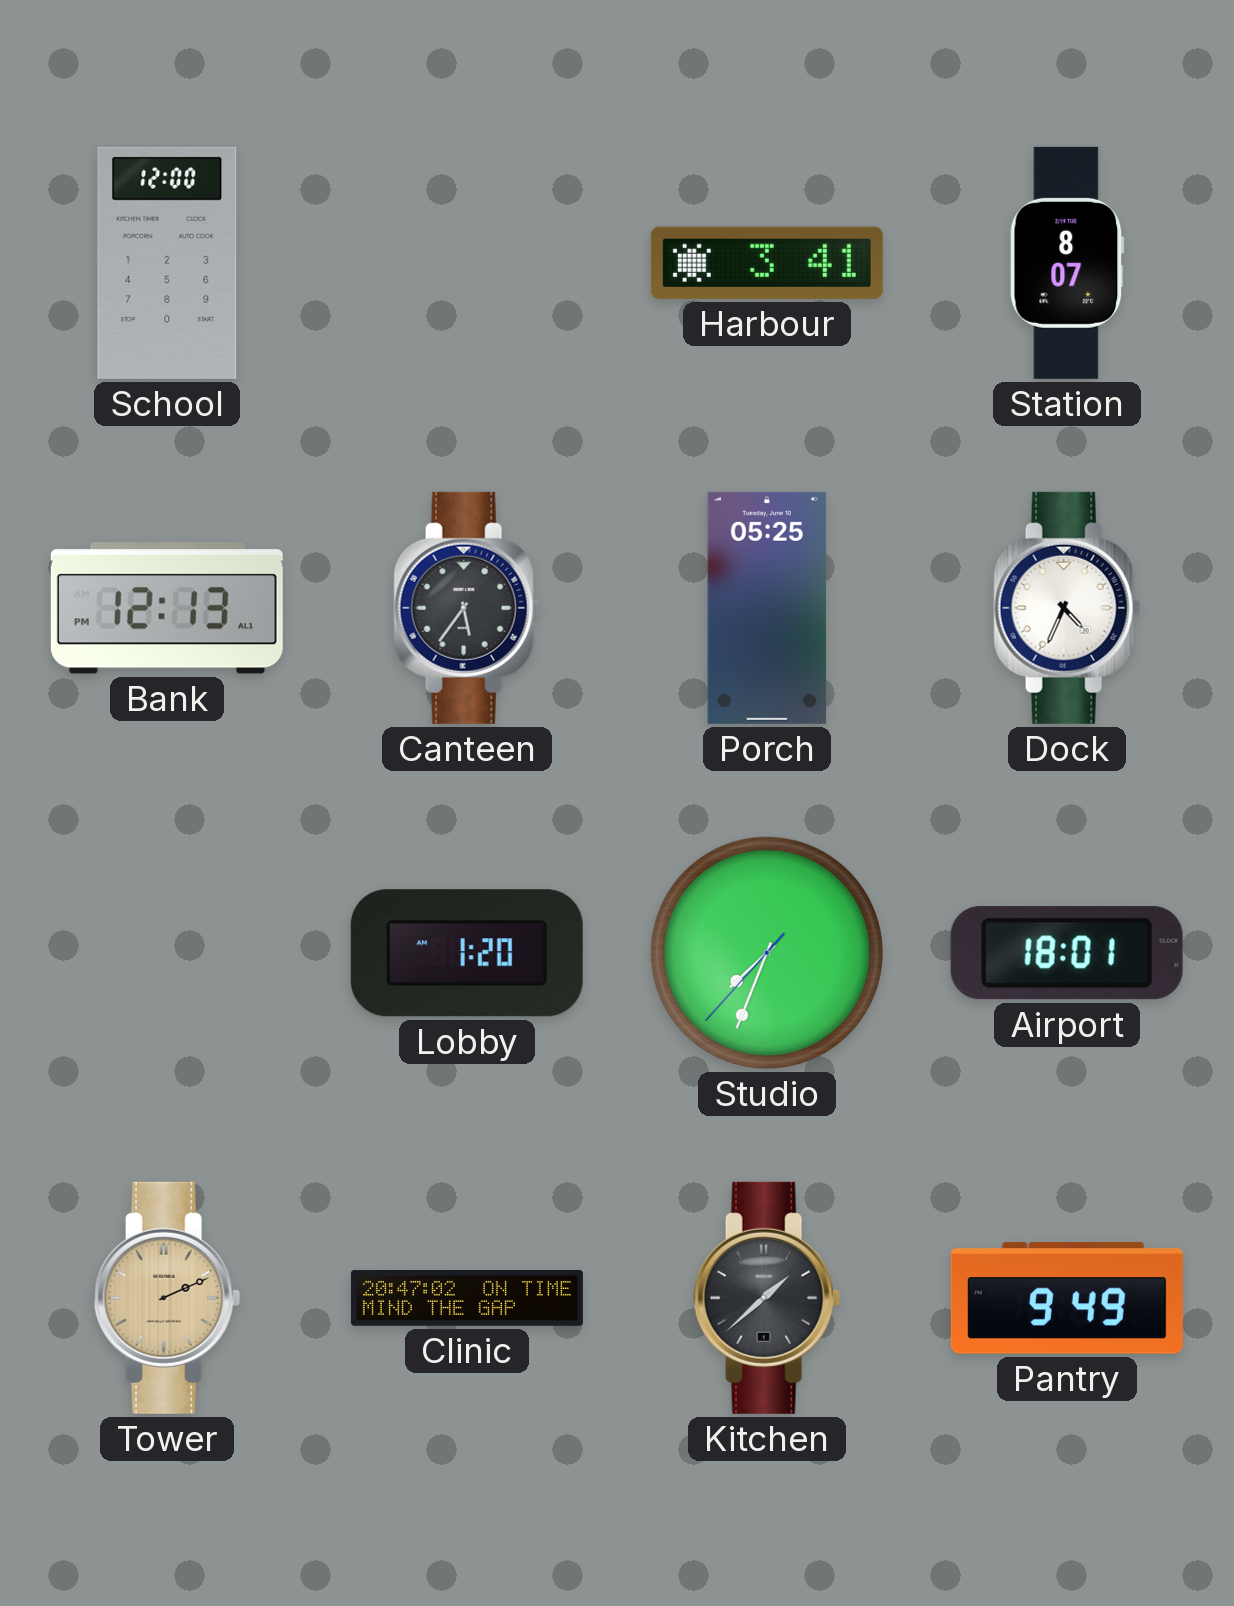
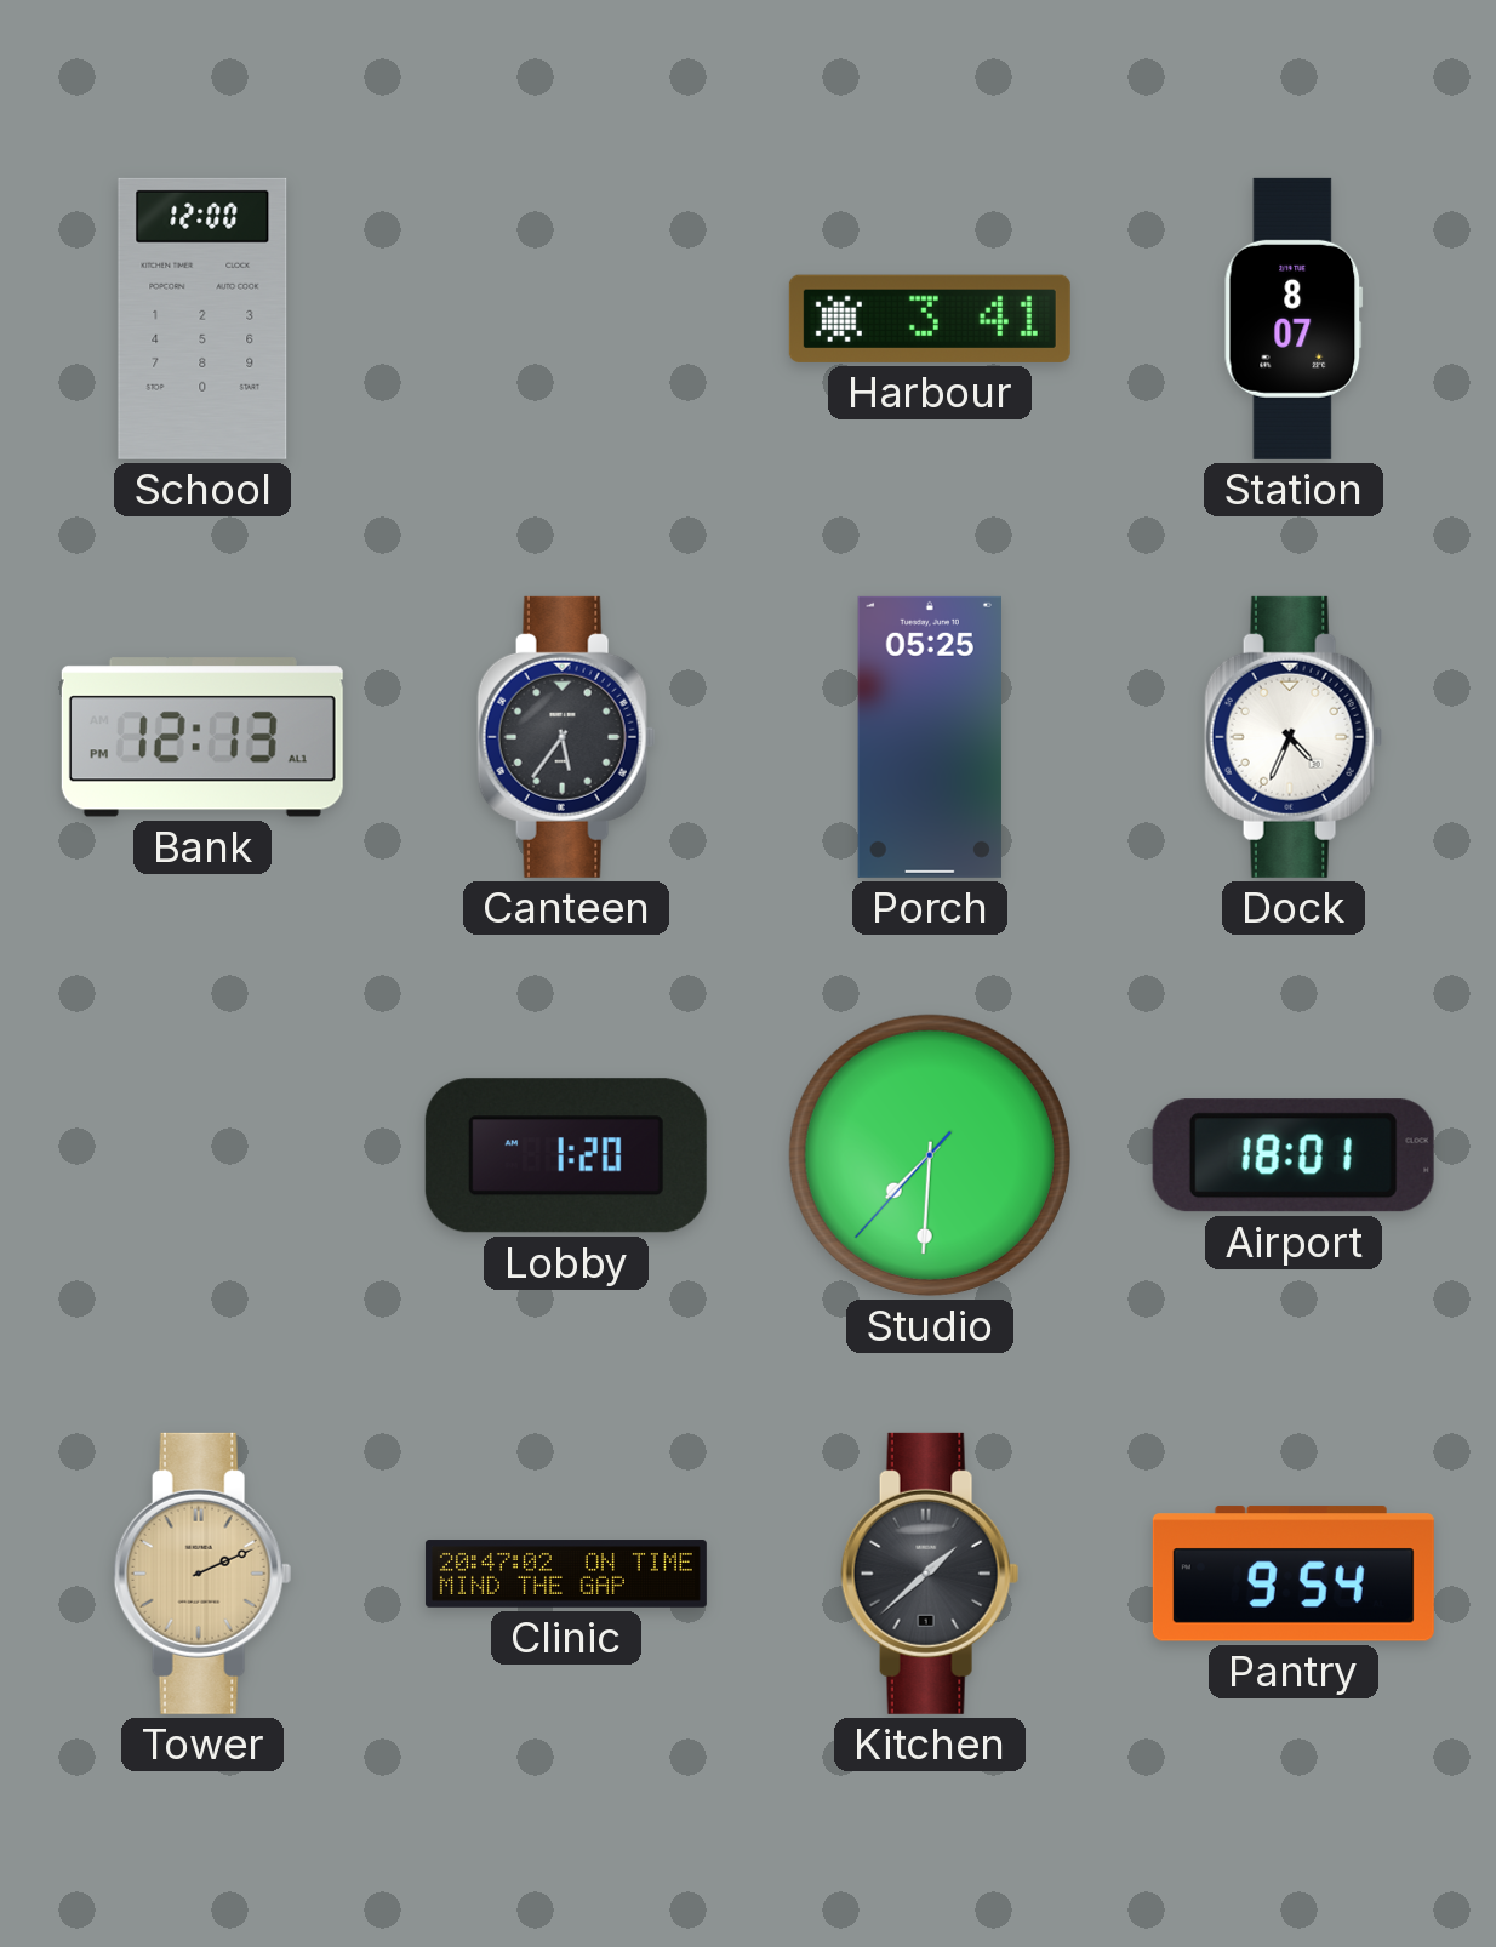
Studio: 7:33 -> 7:30 (930, 1155)
Pantry: 9:49 -> 9:54 (1294, 1574)
